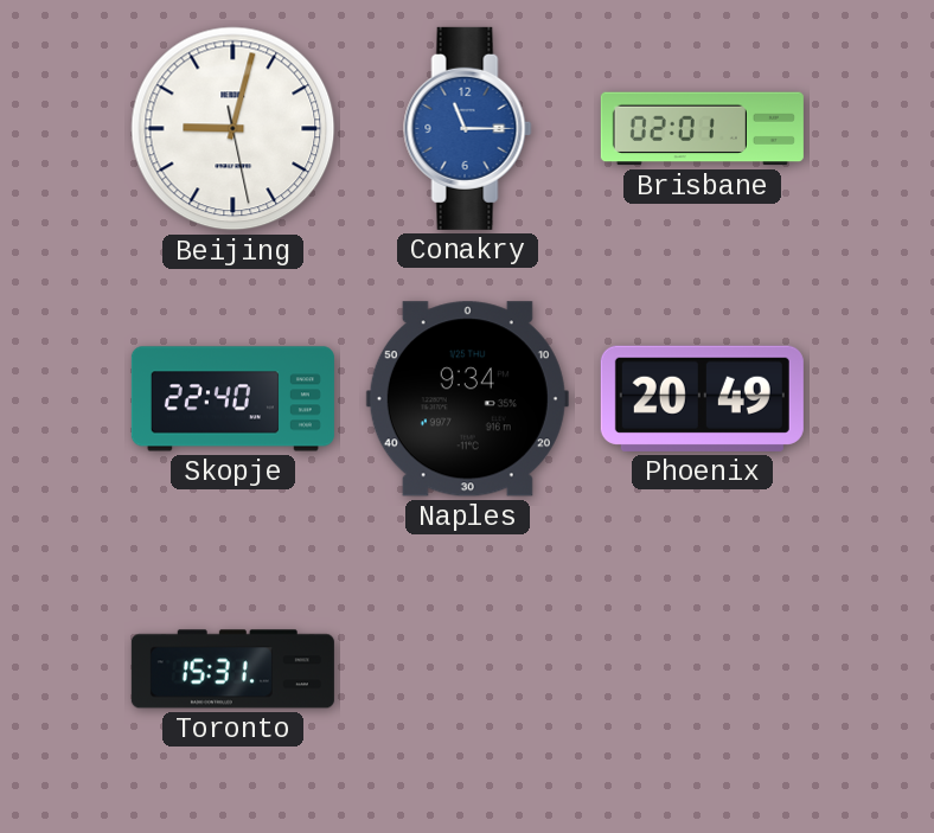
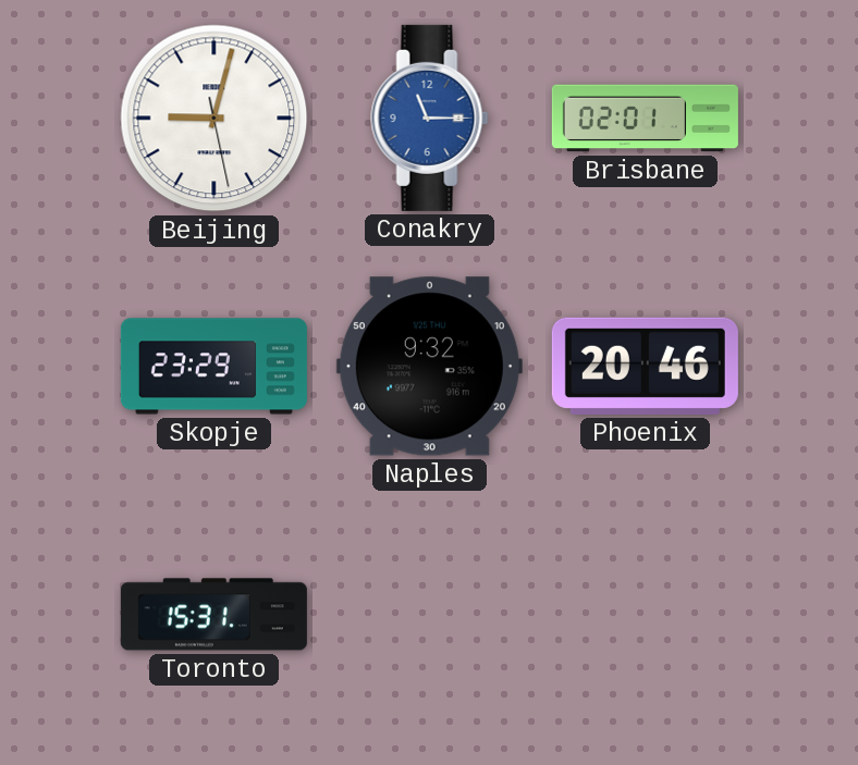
Skopje: 22:40 -> 23:29 (213, 367)
Naples: 9:34 -> 9:32 (429, 367)
Phoenix: 20:49 -> 20:46 (645, 366)
